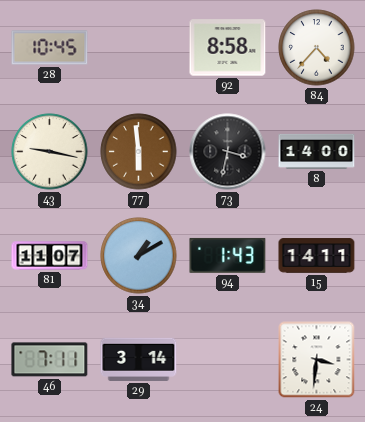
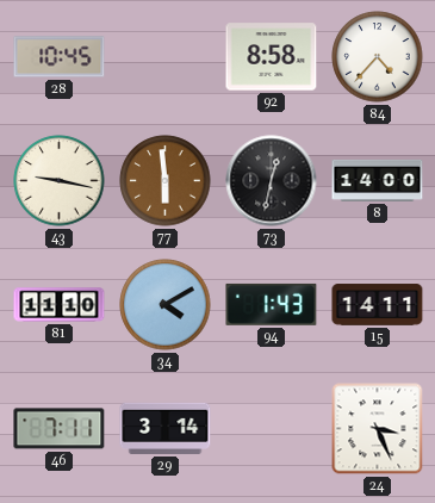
73: 3:32 -> 12:32 (272, 181)
81: 11:07 -> 11:10 (60, 305)
34: 1:10 -> 4:10 (166, 305)
24: 3:31 -> 3:26 (378, 429)
